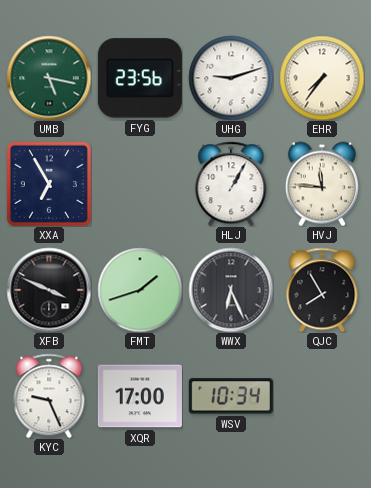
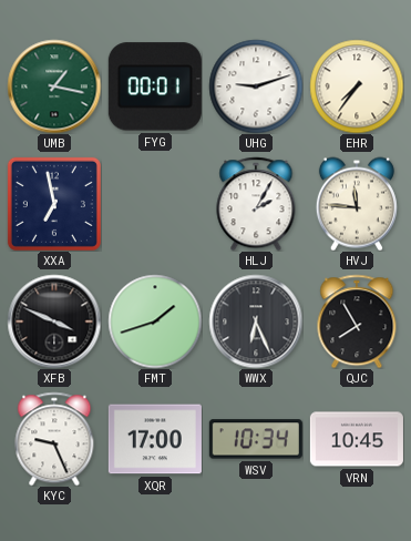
UMB: 5:17 -> 1:17 (54, 86)
FYG: 23:56 -> 00:01 (155, 86)
XXA: 6:55 -> 6:58 (54, 204)
HLJ: 1:05 -> 2:05 (256, 204)
VRN: none -> 10:45 (357, 439)
